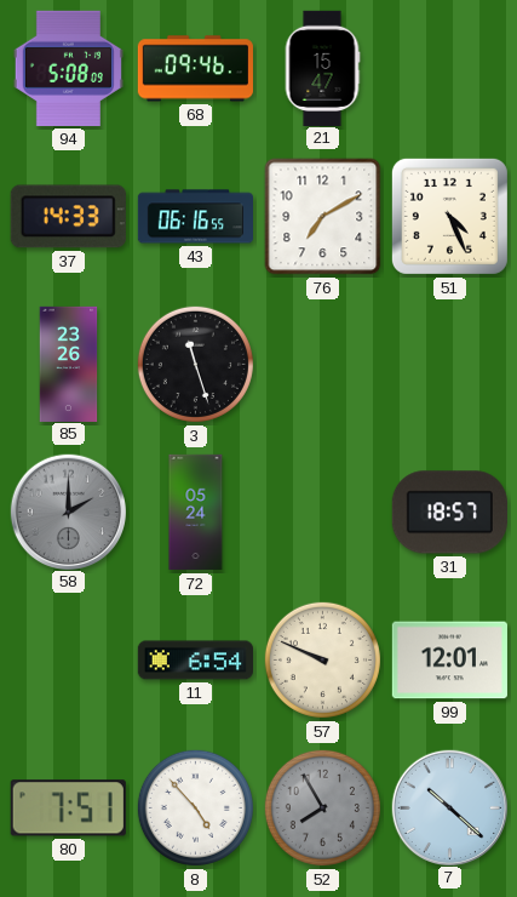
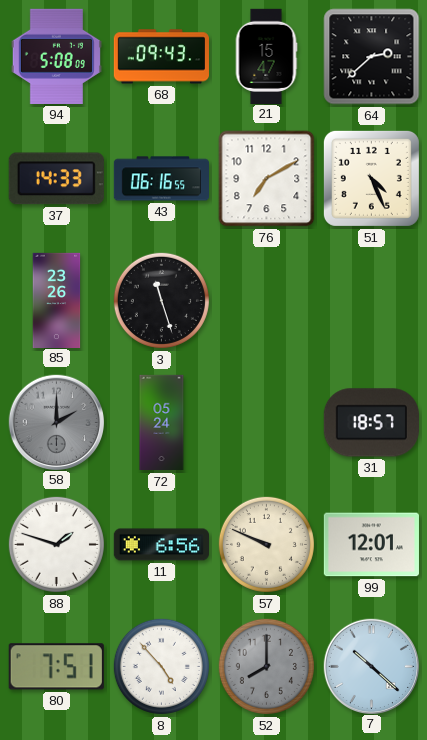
68: 09:46 -> 09:43 (161, 57)
64: none -> 2:38 (372, 57)
88: none -> 1:48 (56, 544)
11: 6:54 -> 6:56 (161, 545)
52: 7:55 -> 8:00 (266, 666)
